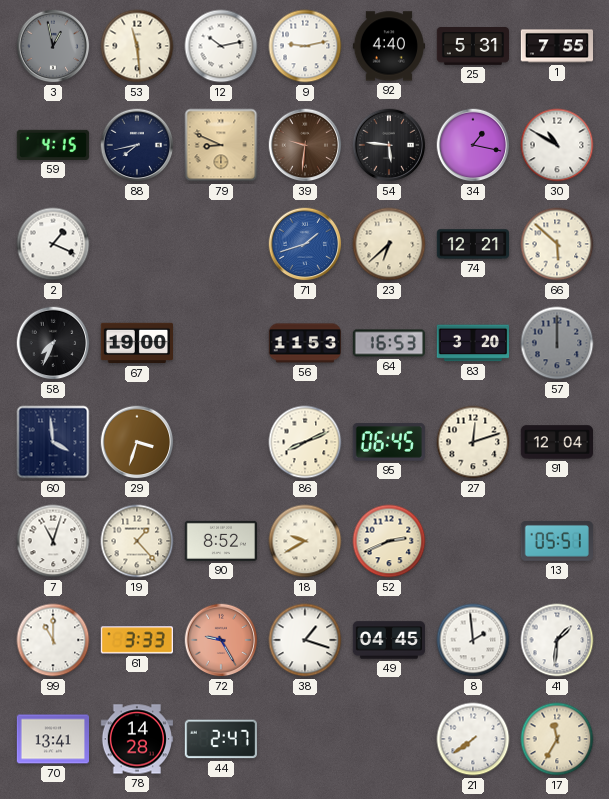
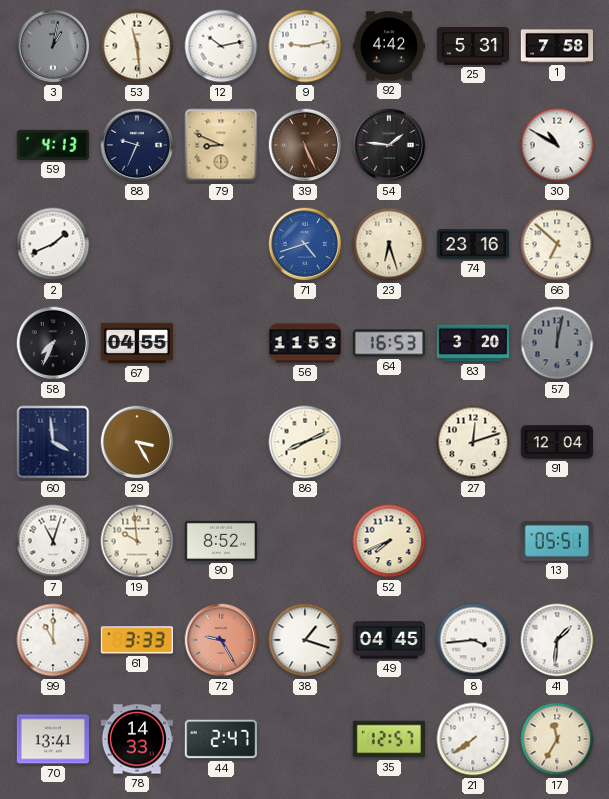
3: 12:58 -> 1:02 (53, 46)
92: 4:40 -> 4:42 (388, 46)
1: 7:55 -> 7:58 (556, 46)
59: 4:15 -> 4:13 (52, 145)
88: 7:43 -> 9:34 (137, 145)
39: 9:31 -> 5:26 (305, 145)
54: 5:46 -> 1:46 (389, 145)
34: 1:17 -> none (473, 145)
2: 1:19 -> 1:41 (53, 244)
71: 1:42 -> 4:42 (305, 244)
23: 6:38 -> 6:27 (389, 244)
74: 12:21 -> 23:16 (472, 244)
66: 5:52 -> 6:52 (557, 244)
67: 19:00 -> 04:55 (136, 343)
57: 12:00 -> 12:02 (557, 343)
29: 3:33 -> 3:25 (137, 442)
95: 06:45 -> none (389, 443)
19: 1:23 -> 9:59 (137, 541)
18: 9:40 -> none (305, 541)
52: 2:41 -> 7:41 (389, 541)
8: 1:59 -> 3:44 (473, 640)
78: 14:28 -> 14:33 (136, 739)
35: none -> 12:57 (388, 739)
